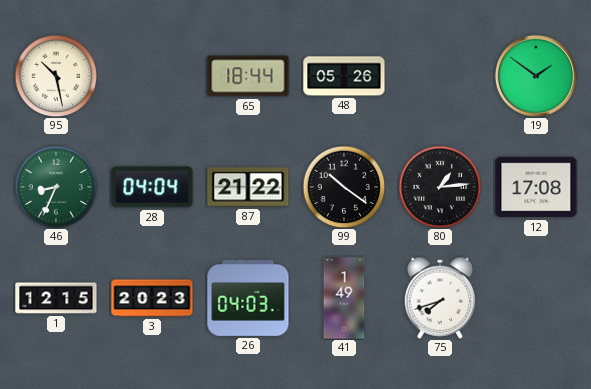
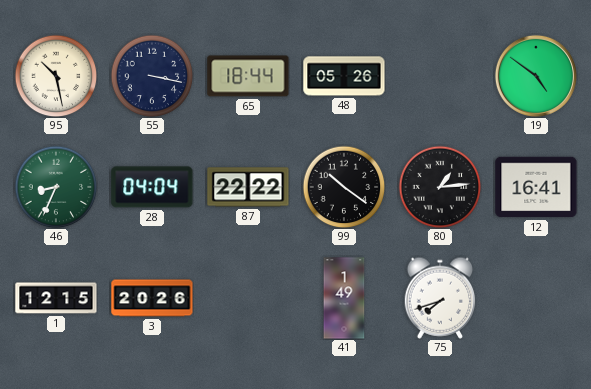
55: none -> 3:17 (152, 76)
19: 1:51 -> 4:51 (535, 75)
87: 21:22 -> 22:22 (248, 187)
12: 17:08 -> 16:41 (536, 187)
3: 20:23 -> 20:26 (152, 298)
26: 04:03 -> none (248, 298)
